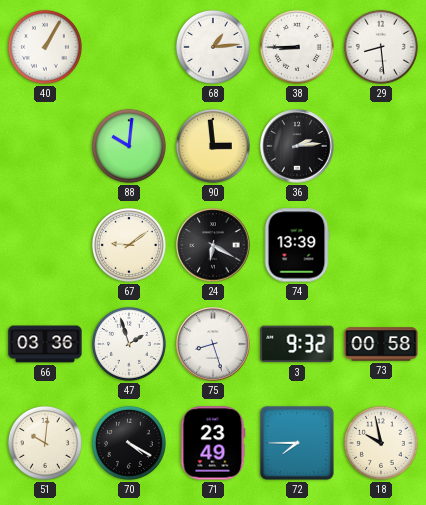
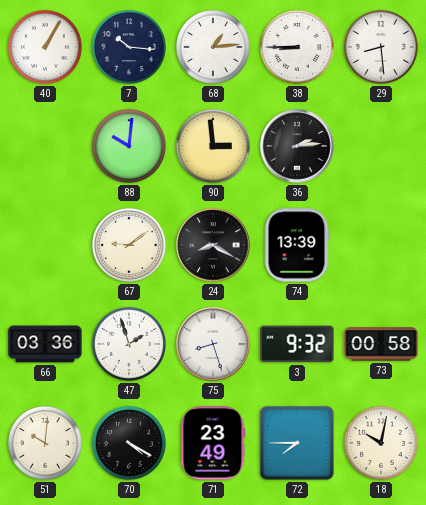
7: none -> 10:16 (129, 47)
24: 6:20 -> 8:20 (213, 245)
18: 9:58 -> 10:02 (381, 443)
